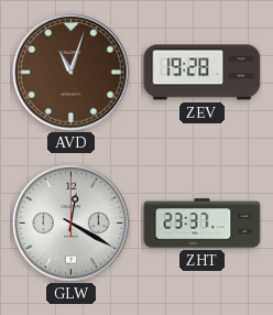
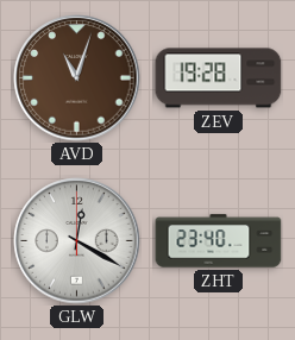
ZHT: 23:37 -> 23:40 (219, 241)
